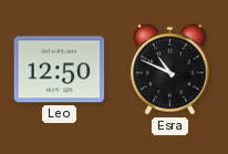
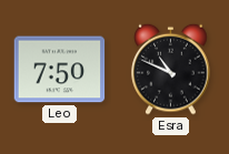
Leo: 12:50 -> 7:50 (60, 70)
